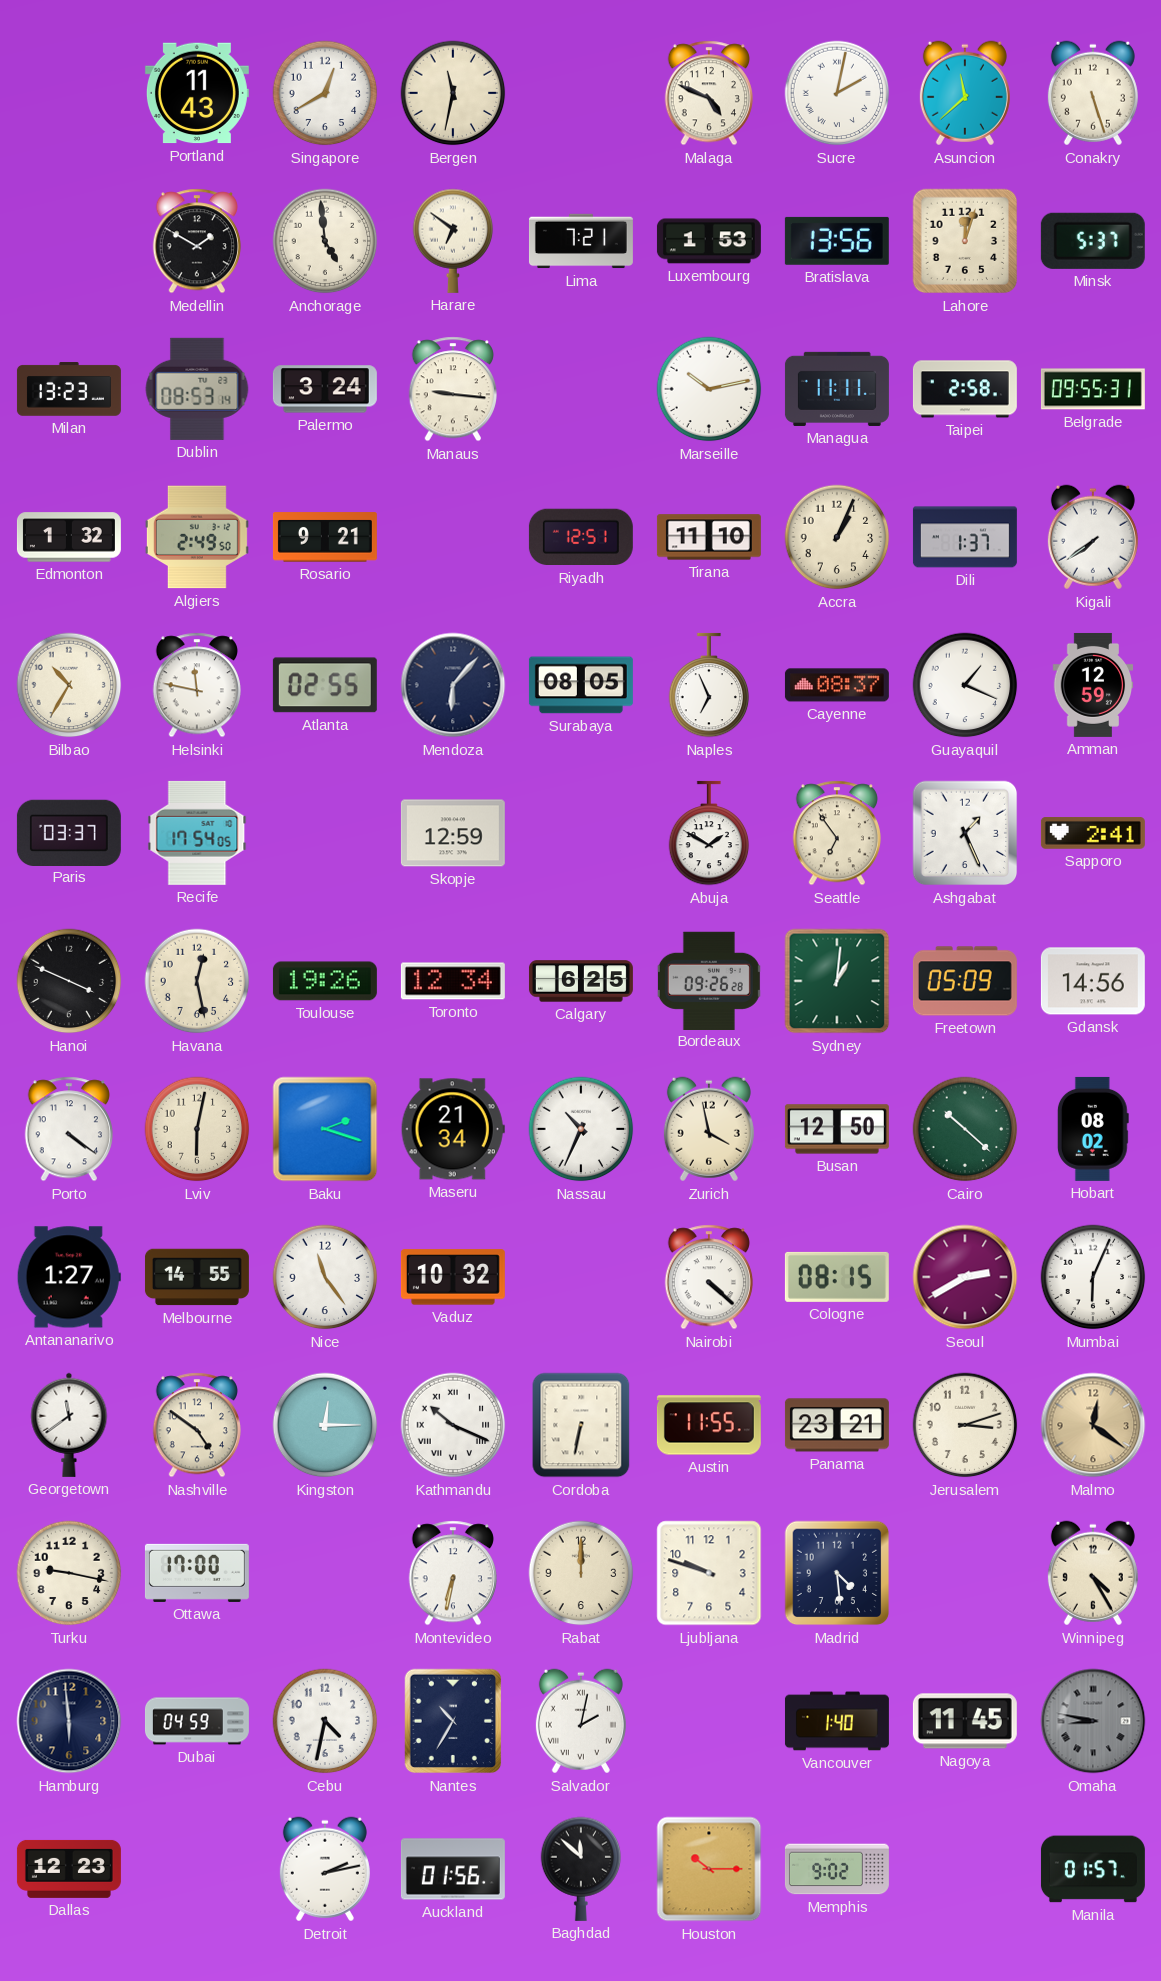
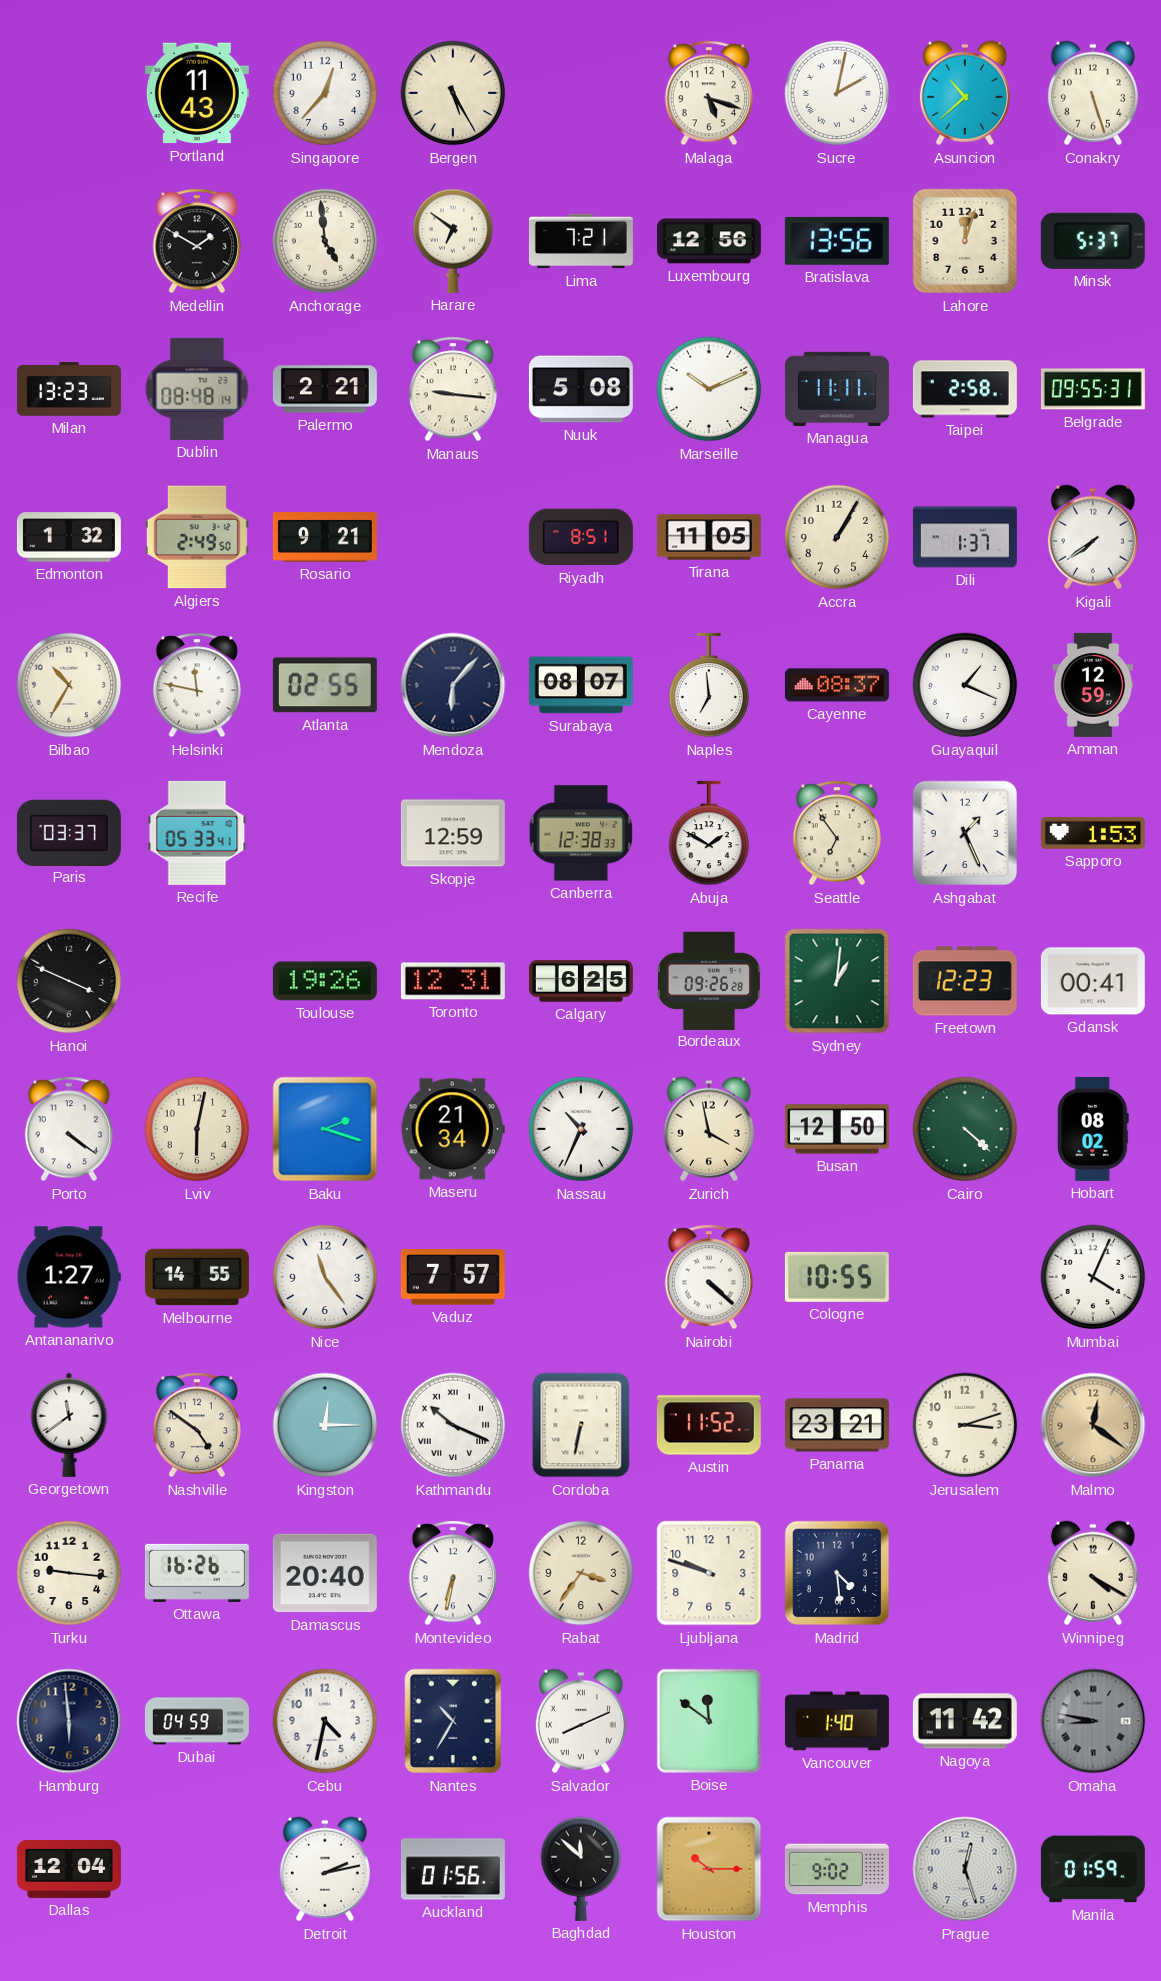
Singapore: 12:40 -> 12:37 (325, 93)
Bergen: 11:32 -> 5:25 (453, 93)
Malaga: 4:49 -> 5:18 (708, 93)
Asuncion: 11:38 -> 10:38 (965, 93)
Luxembourg: 1:53 -> 12:56 (709, 241)
Dublin: 08:53 -> 08:48 (197, 389)
Palermo: 3:24 -> 2:21 (325, 389)
Nuuk: none -> 5:08 (581, 389)
Marseille: 10:13 -> 10:11 (709, 389)
Riyadh: 12:51 -> 8:51 (581, 537)
Tirana: 11:10 -> 11:05 (709, 537)
Accra: 1:04 -> 1:05 (837, 537)
Surabaya: 08:05 -> 08:07 (581, 685)
Naples: 6:56 -> 6:59 (709, 685)
Recife: 17:54 -> 05:33 (197, 833)
Canberra: none -> 12:38 (581, 833)
Sapporo: 2:41 -> 1:53 (1093, 834)
Havana: 12:28 -> none (197, 981)
Toronto: 12:34 -> 12:31 (453, 981)
Freetown: 05:09 -> 12:23 (965, 981)
Gdansk: 14:56 -> 00:41 (1093, 981)
Cairo: 10:22 -> 4:22 (965, 1129)
Vaduz: 10:32 -> 7:57 (453, 1277)
Cologne: 08:15 -> 10:55 (837, 1277)
Seoul: 2:40 -> none (965, 1277)
Mumbai: 6:04 -> 4:04 (1093, 1277)
Austin: 11:55 -> 11:52 (709, 1425)
Turku: 9:17 -> 9:16 (69, 1573)
Ottawa: 17:00 -> 16:26 (197, 1573)
Damascus: none -> 20:40 (325, 1573)
Rabat: 12:00 -> 3:36 (581, 1573)
Winnipeg: 4:25 -> 4:20 (1093, 1573)
Salvador: 2:02 -> 8:11 (581, 1721)
Boise: none -> 11:51 (709, 1721)
Nagoya: 11:45 -> 11:42 (965, 1721)
Dallas: 12:23 -> 12:04 (69, 1869)
Prague: none -> 12:27 (965, 1869)
Manila: 01:57 -> 01:59 (1093, 1869)
